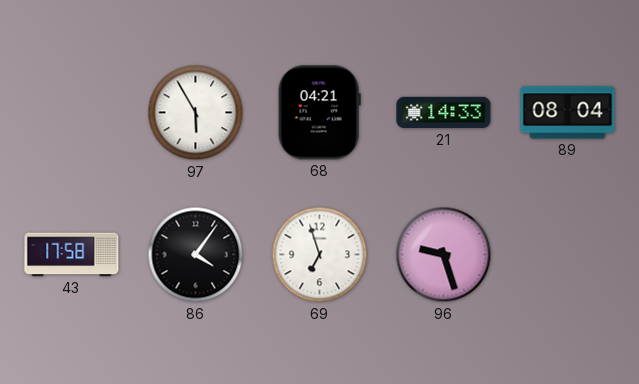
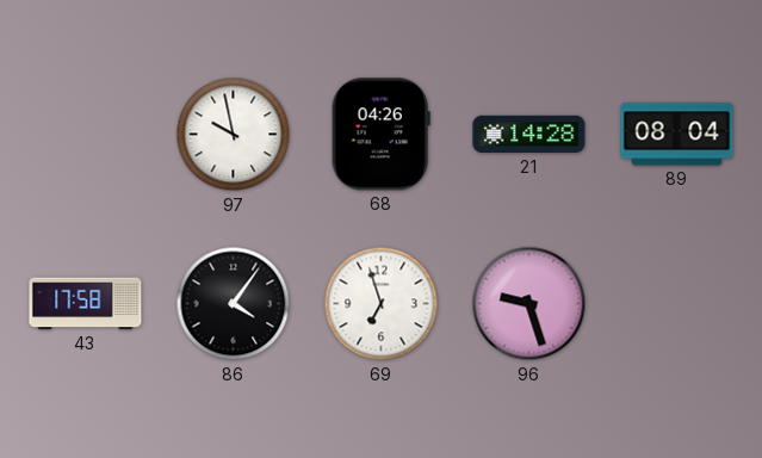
97: 5:55 -> 9:58 (234, 135)
68: 04:21 -> 04:26 (380, 135)
21: 14:33 -> 14:28 (529, 135)
